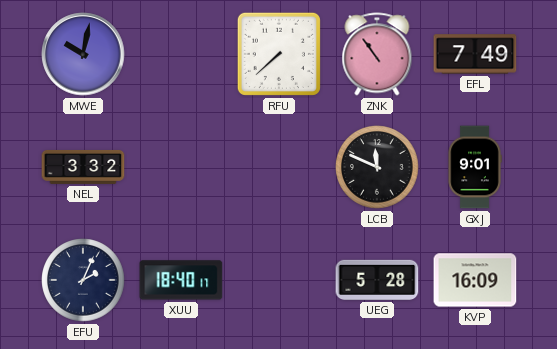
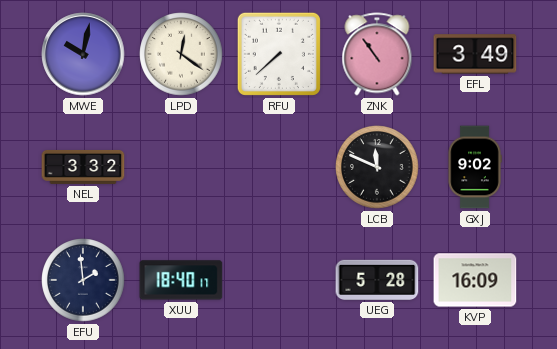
LPD: none -> 12:21 (181, 54)
EFL: 7:49 -> 3:49 (475, 54)
GXJ: 9:01 -> 9:02 (475, 167)
EFU: 2:04 -> 1:59 (83, 280)
